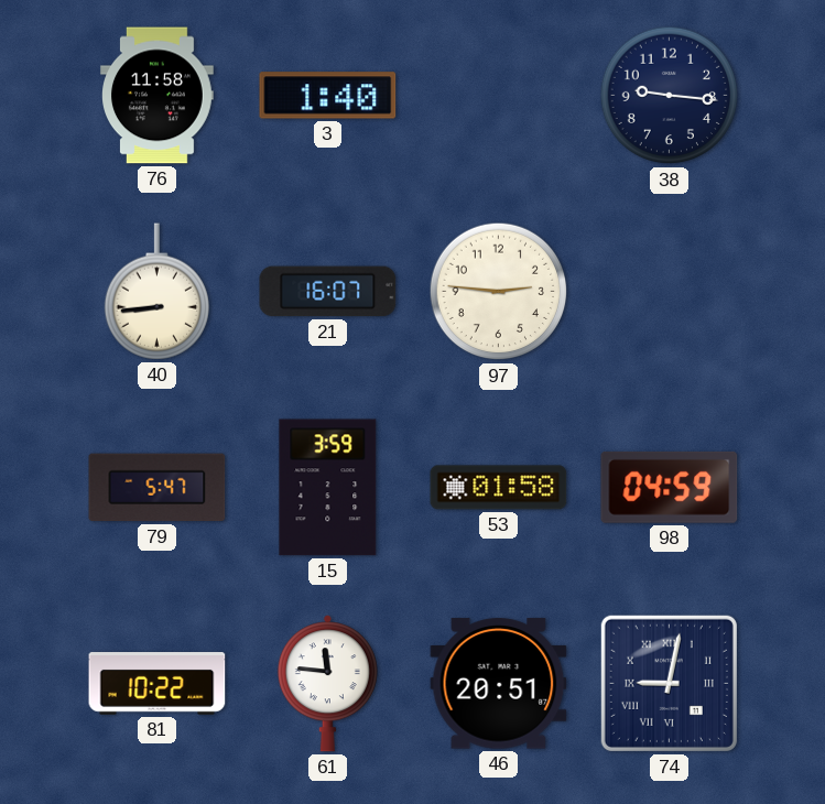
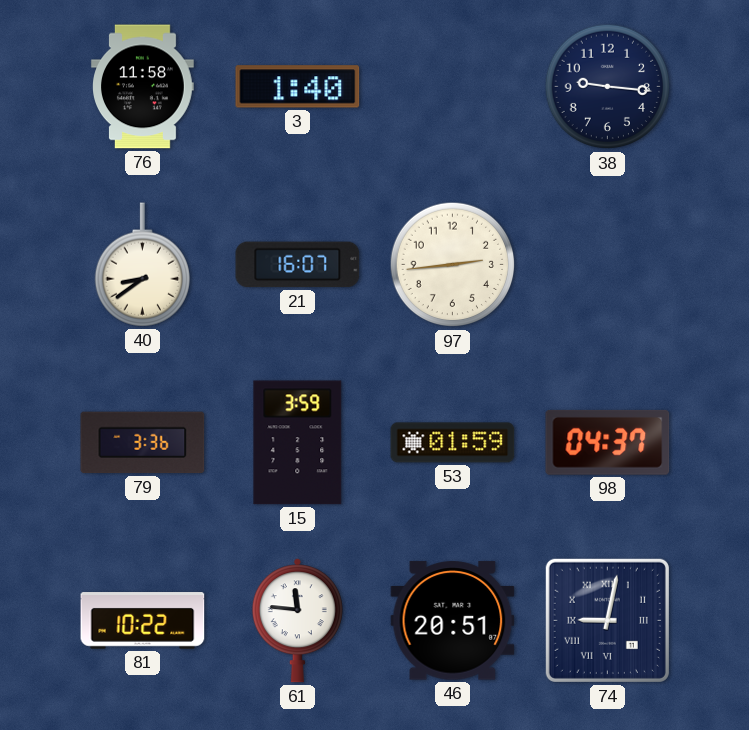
40: 8:44 -> 8:39 (142, 265)
97: 2:46 -> 2:44 (453, 265)
79: 5:47 -> 3:36 (143, 443)
53: 01:58 -> 01:59 (453, 443)
98: 04:59 -> 04:37 (608, 442)
